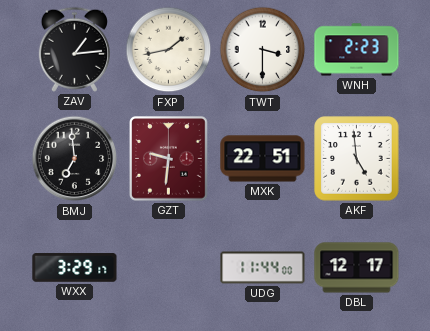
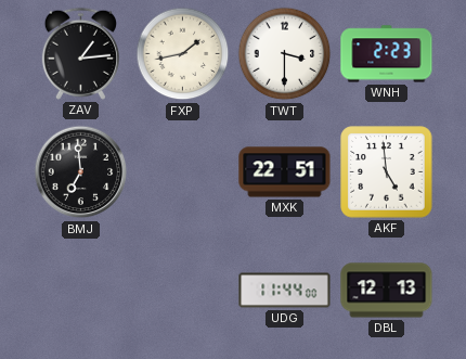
GZT: 9:31 -> none (169, 159)
WXX: 3:29 -> none (75, 268)
DBL: 12:17 -> 12:13 (387, 291)
